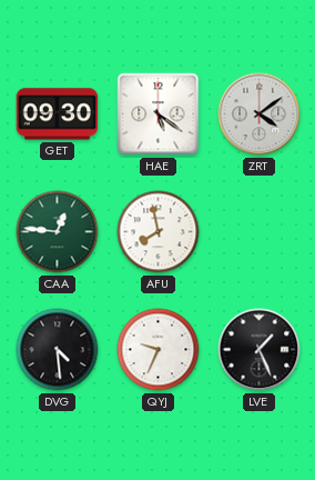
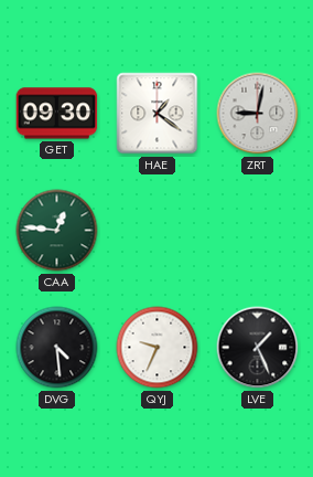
HAE: 5:21 -> 1:21 (158, 114)
ZRT: 4:09 -> 9:02 (258, 114)
AFU: 7:58 -> none (159, 232)
